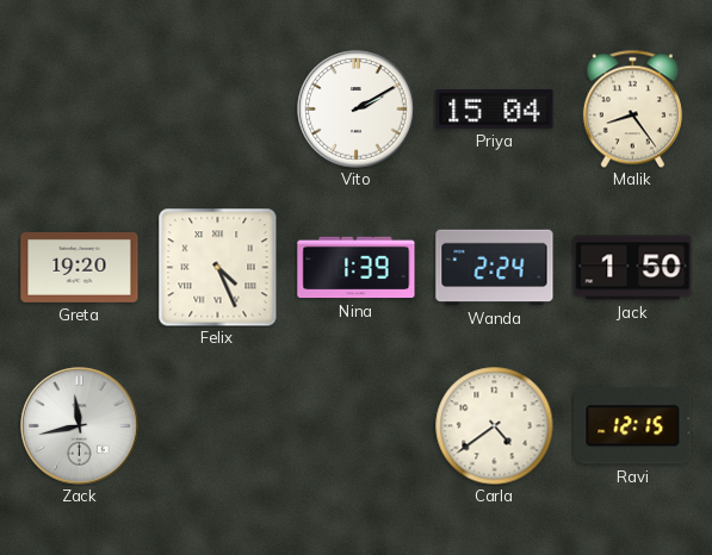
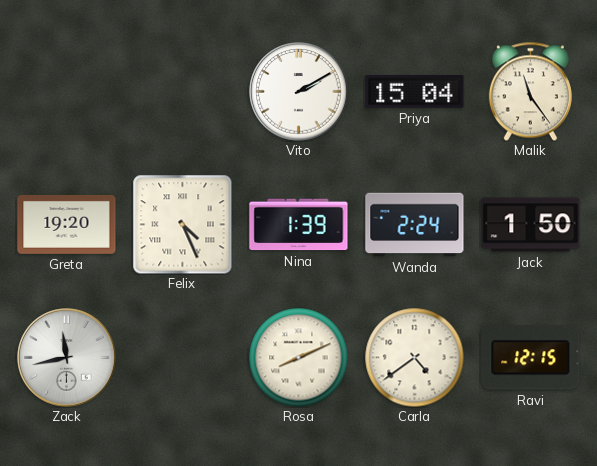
Malik: 8:24 -> 11:24 (530, 91)
Rosa: none -> 8:11 (299, 358)
